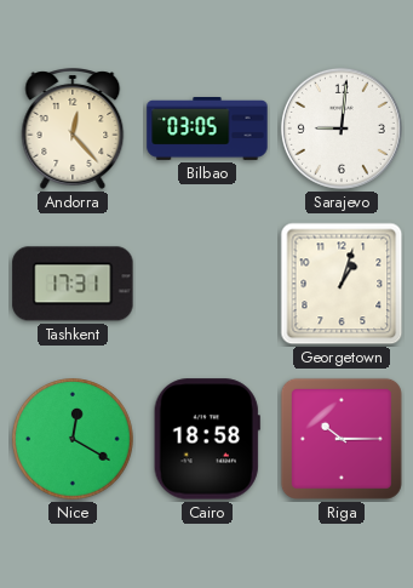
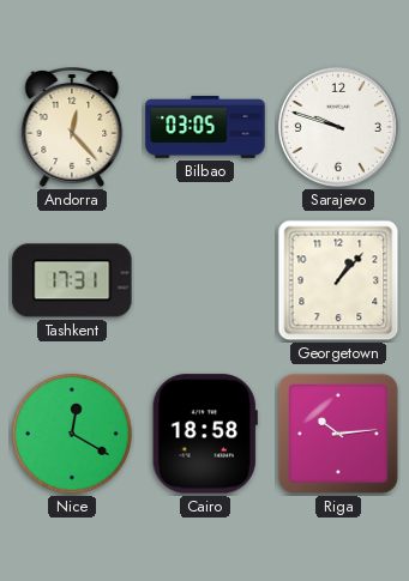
Sarajevo: 9:01 -> 9:48 (338, 127)
Georgetown: 1:03 -> 1:07 (338, 280)
Riga: 10:15 -> 10:14 (338, 434)
